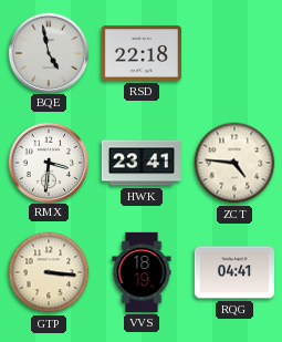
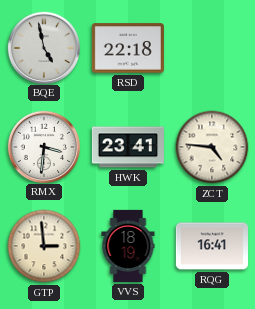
GTP: 3:16 -> 2:59 (44, 246)
RQG: 04:41 -> 16:41 (212, 246)
